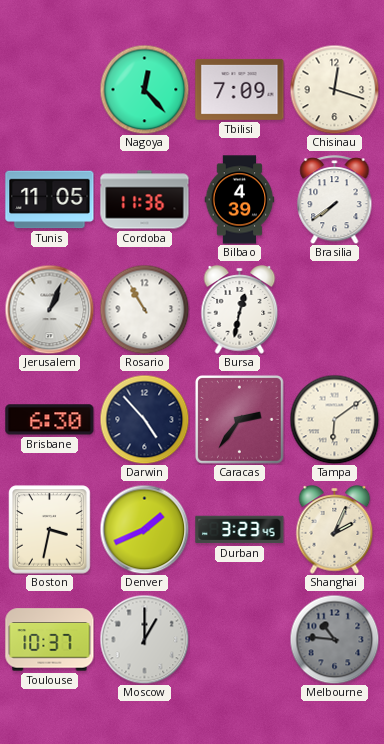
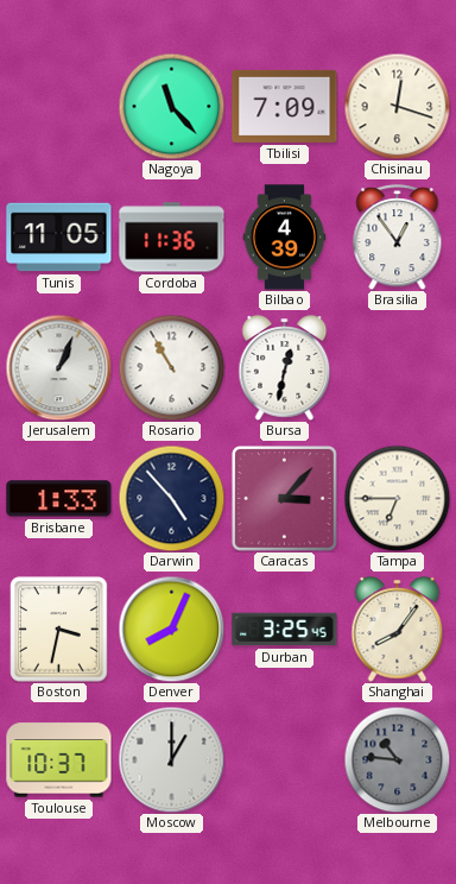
Nagoya: 12:23 -> 11:23 (171, 106)
Brasilia: 7:39 -> 12:54 (398, 238)
Brisbane: 6:30 -> 1:33 (59, 499)
Caracas: 2:36 -> 3:07 (284, 498)
Tampa: 6:09 -> 6:45 (397, 498)
Denver: 1:41 -> 8:04 (171, 629)
Durban: 3:23 -> 3:25 (285, 630)
Shanghai: 2:04 -> 8:06 (398, 630)
